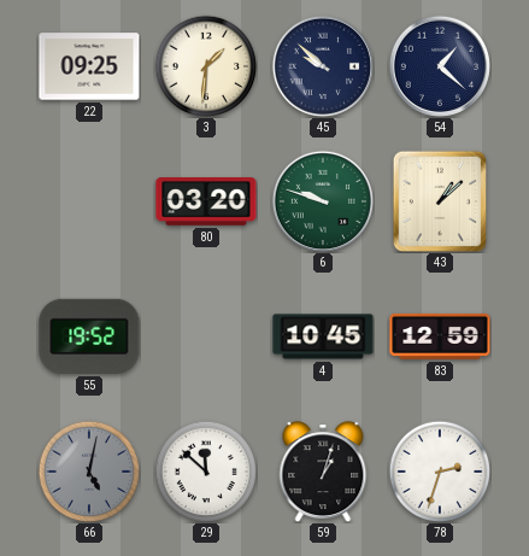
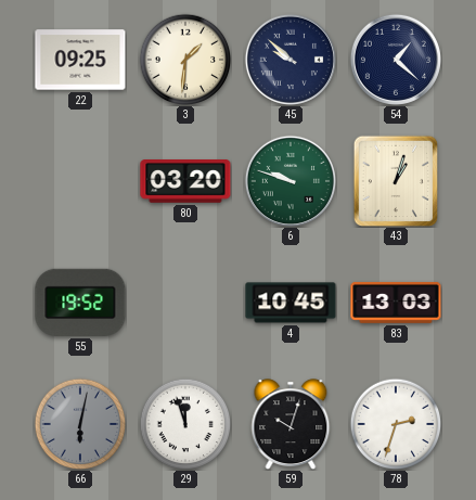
43: 1:08 -> 1:03 (395, 180)
83: 12:59 -> 13:03 (396, 303)
66: 5:02 -> 6:02 (80, 424)
29: 11:52 -> 11:57 (185, 424)
59: 1:03 -> 10:03 (291, 424)
